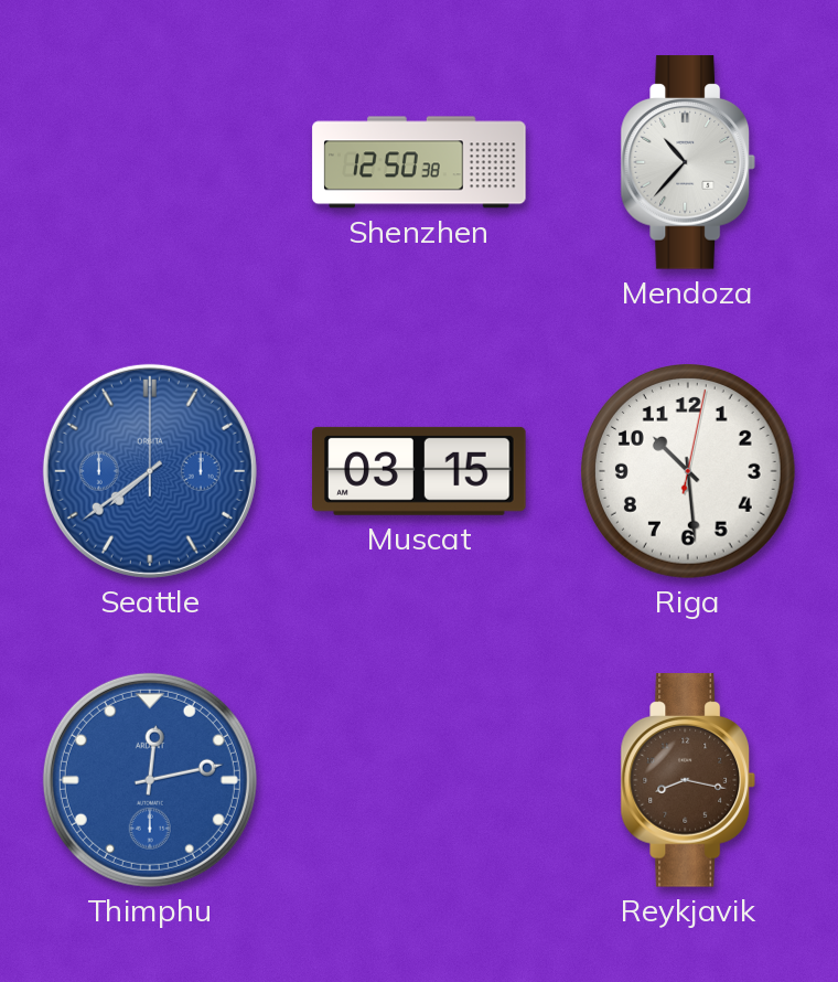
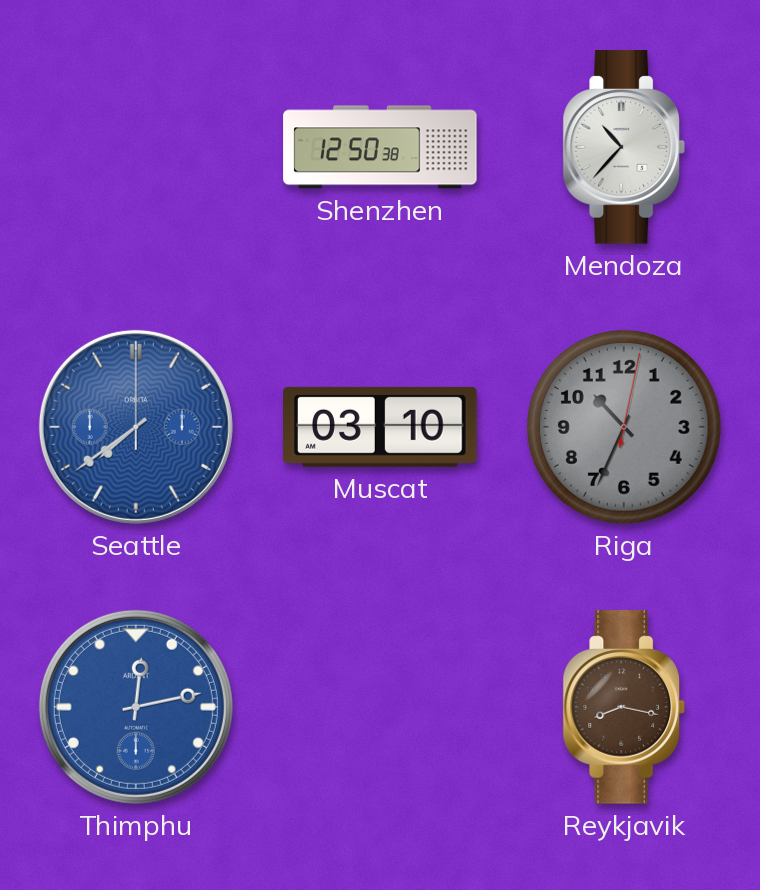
Muscat: 03:15 -> 03:10 (380, 427)
Riga: 10:29 -> 10:34 (625, 428)
Riga dial: white -> grey (625, 428)
